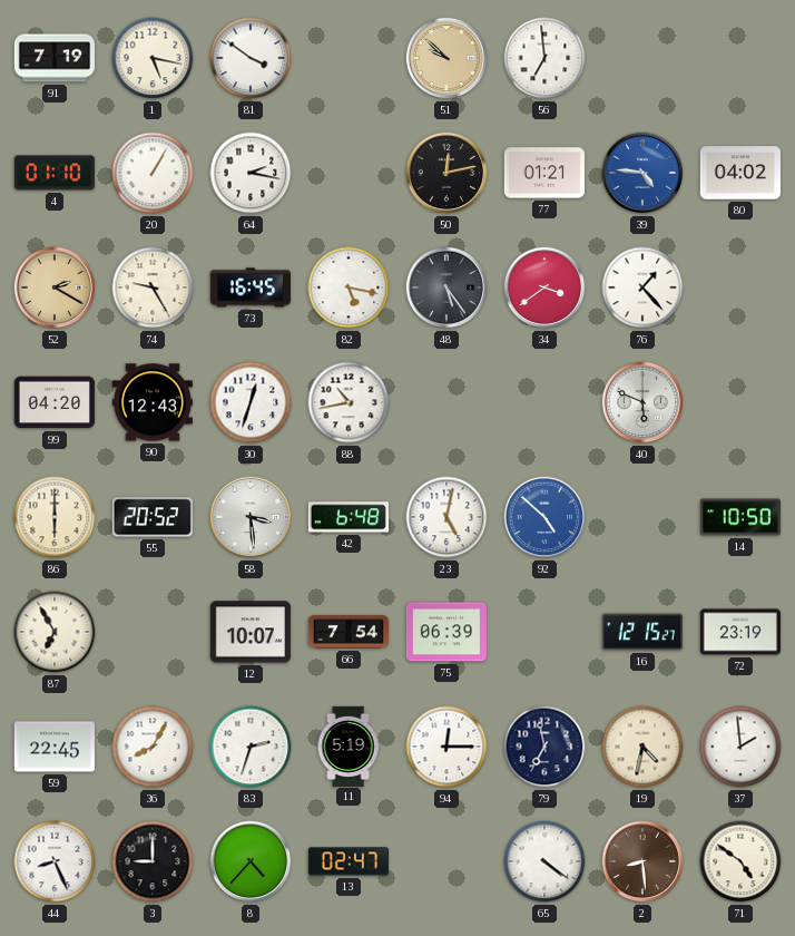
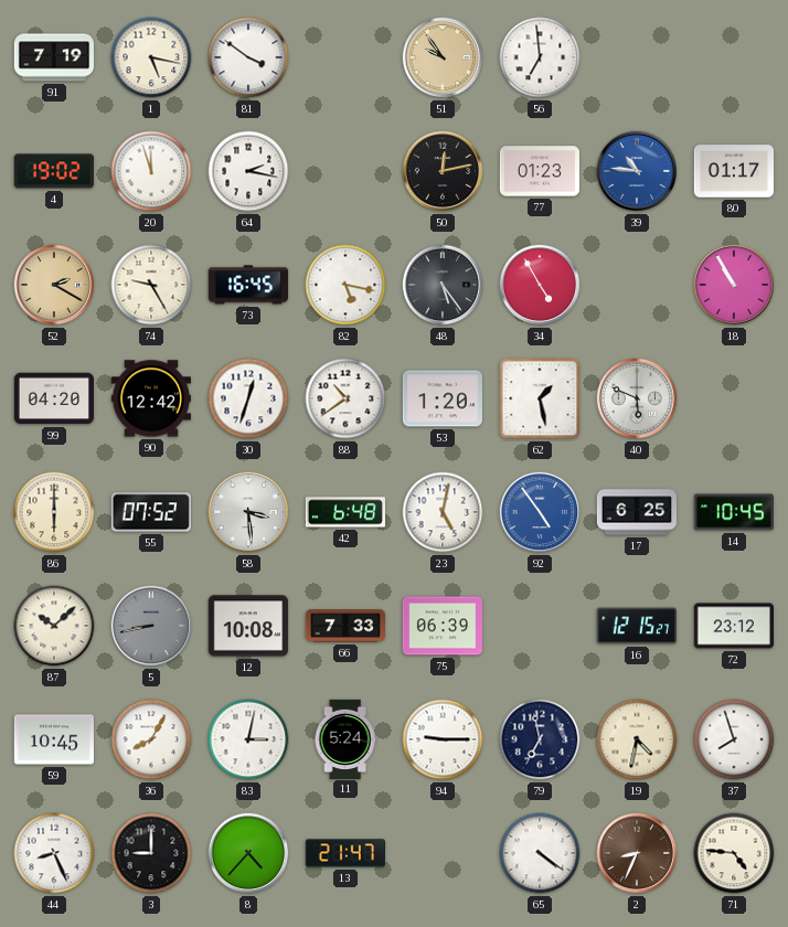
51: 9:52 -> 9:54 (443, 57)
4: 01:10 -> 19:02 (54, 171)
20: 1:05 -> 11:57 (151, 171)
77: 01:21 -> 01:23 (539, 171)
39: 4:46 -> 10:46 (637, 171)
80: 04:02 -> 01:17 (733, 171)
34: 3:39 -> 4:55 (540, 285)
76: 1:23 -> none (642, 287)
18: none -> 10:55 (734, 285)
90: 12:43 -> 12:42 (151, 398)
88: 10:43 -> 10:39 (345, 398)
53: none -> 1:20 (443, 398)
62: none -> 1:28 (540, 398)
55: 20:52 -> 07:52 (151, 512)
92: 4:52 -> 4:54 (540, 512)
17: none -> 6:25 (636, 512)
14: 10:50 -> 10:45 (733, 512)
87: 6:55 -> 10:08 (54, 626)
5: none -> 8:43 (151, 626)
12: 10:07 -> 10:08 (248, 626)
66: 7:54 -> 7:33 (344, 626)
72: 23:19 -> 23:12 (733, 626)
59: 22:45 -> 10:45 (53, 739)
83: 2:33 -> 3:02 (248, 739)
11: 5:19 -> 5:24 (345, 738)
94: 12:15 -> 9:15 (443, 739)
37: 1:59 -> 7:57 (734, 739)
13: 02:47 -> 21:47 (345, 853)
2: 8:29 -> 8:34 (637, 853)
71: 4:51 -> 4:46 (734, 853)
